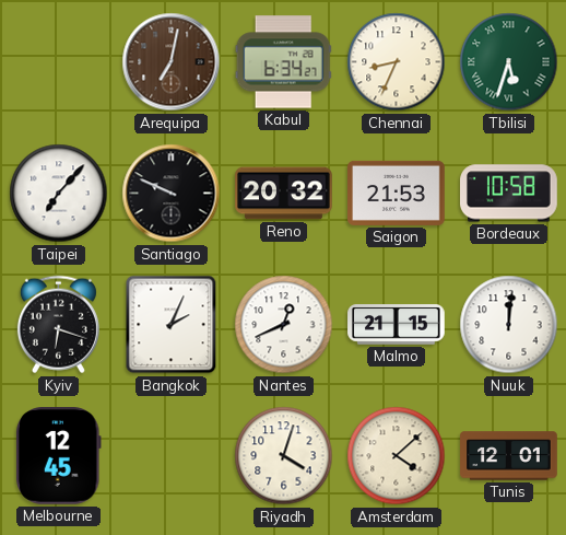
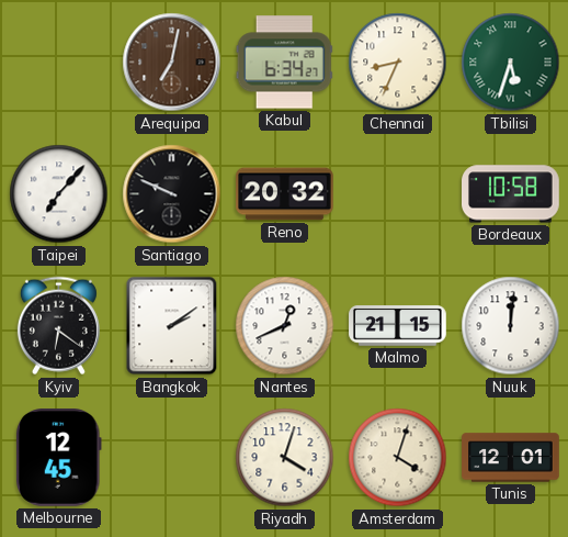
Saigon: 21:53 -> none (397, 193)
Kyiv: 6:18 -> 6:21 (58, 326)
Bangkok: 2:04 -> 2:09 (172, 326)
Amsterdam: 4:08 -> 4:03 (398, 458)
